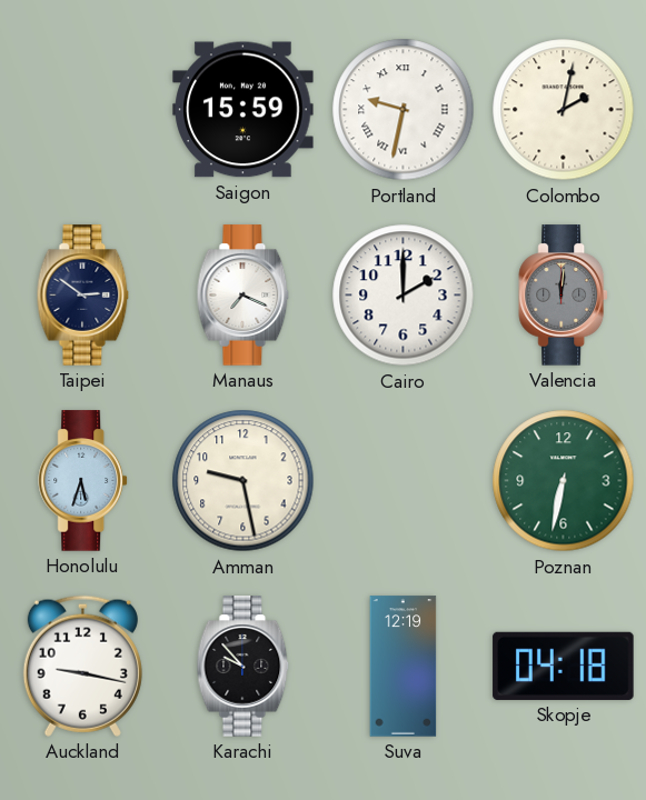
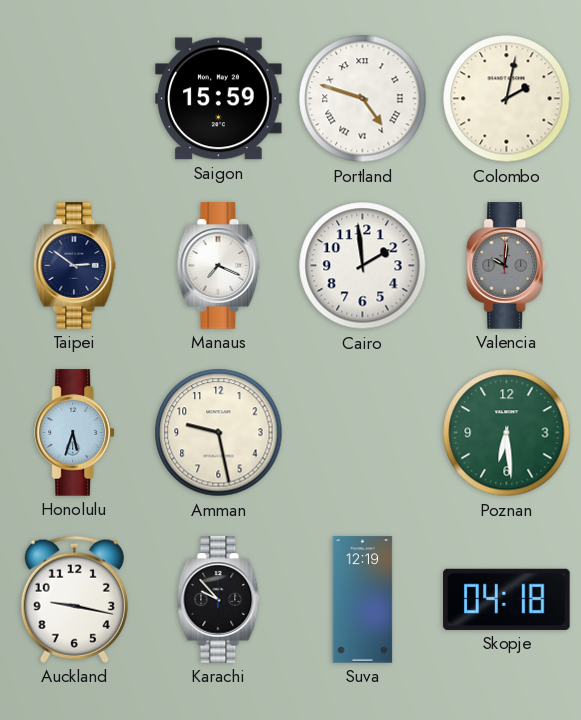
Portland: 9:32 -> 4:48 (363, 99)
Cairo: 2:00 -> 1:59 (363, 266)
Valencia: 12:01 -> 10:01 (506, 266)
Poznan: 6:32 -> 6:29 (507, 433)
